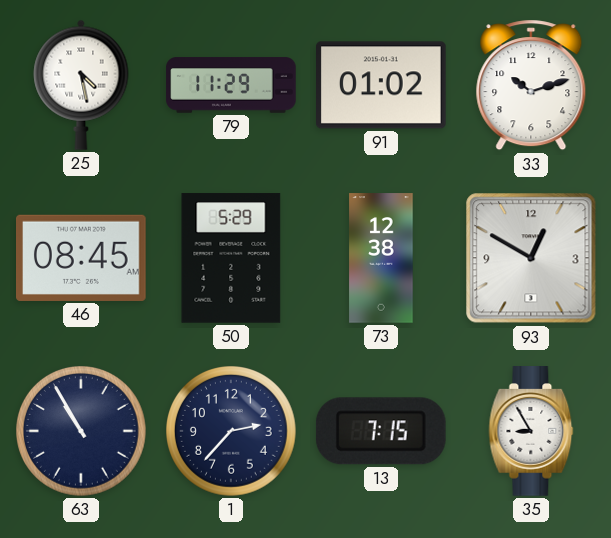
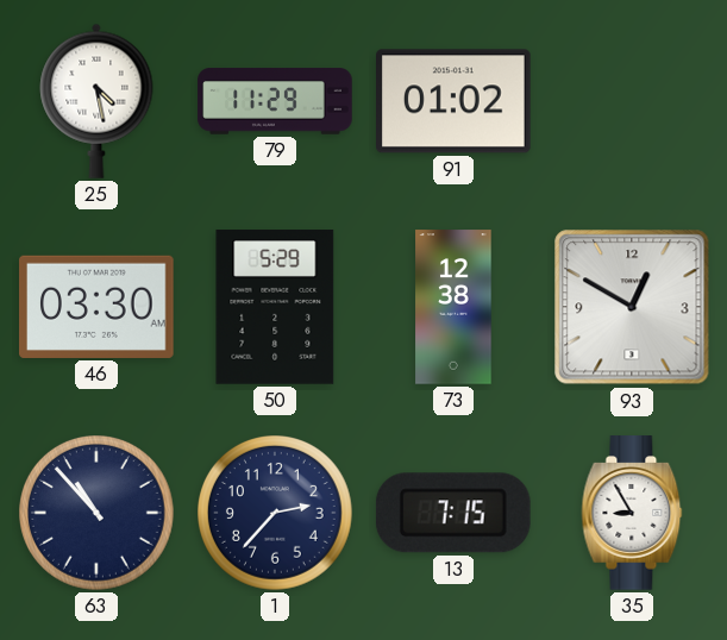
33: 10:12 -> none (531, 85)
46: 08:45 -> 03:30 (96, 307)
63: 10:55 -> 10:53 (98, 514)
